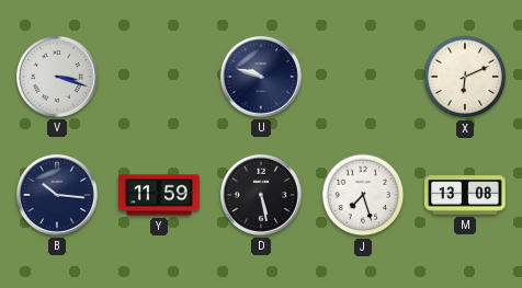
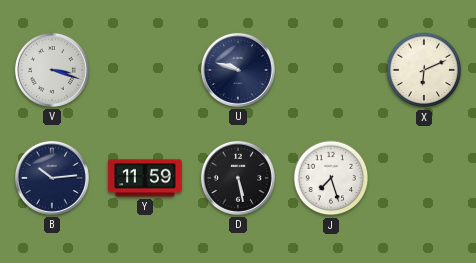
B: 10:16 -> 10:14 (52, 178)
M: 13:08 -> none (465, 195)
